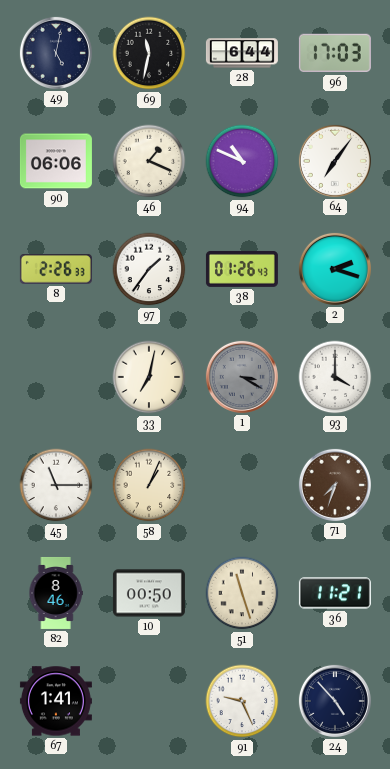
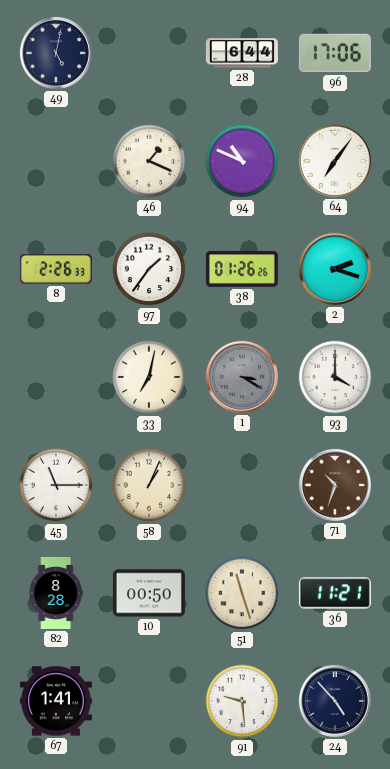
69: 11:32 -> none (149, 53)
96: 17:03 -> 17:06 (335, 53)
90: 06:06 -> none (56, 161)
38: 01:26:43 -> 01:26:26 (242, 269)
71: 7:33 -> 10:33 (335, 485)
82: 8:46 -> 8:28 (56, 593)
91: 9:26 -> 9:29 (242, 701)
